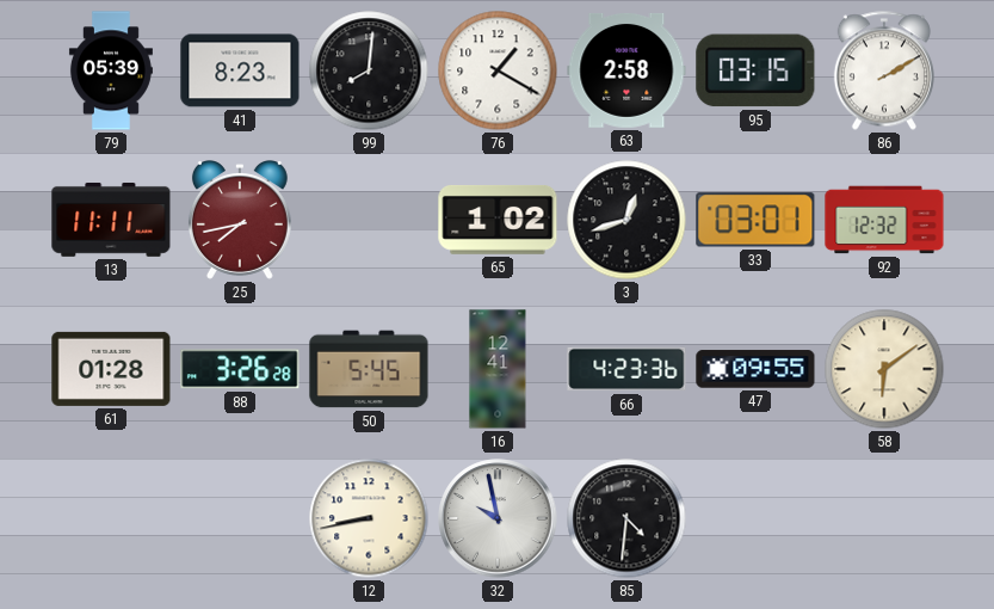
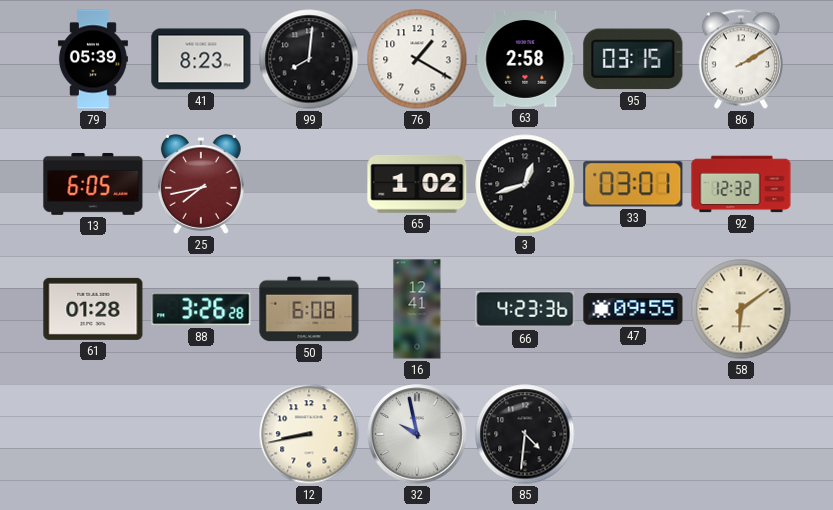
13: 11:11 -> 6:05 (93, 184)
50: 5:45 -> 6:08 (309, 309)
